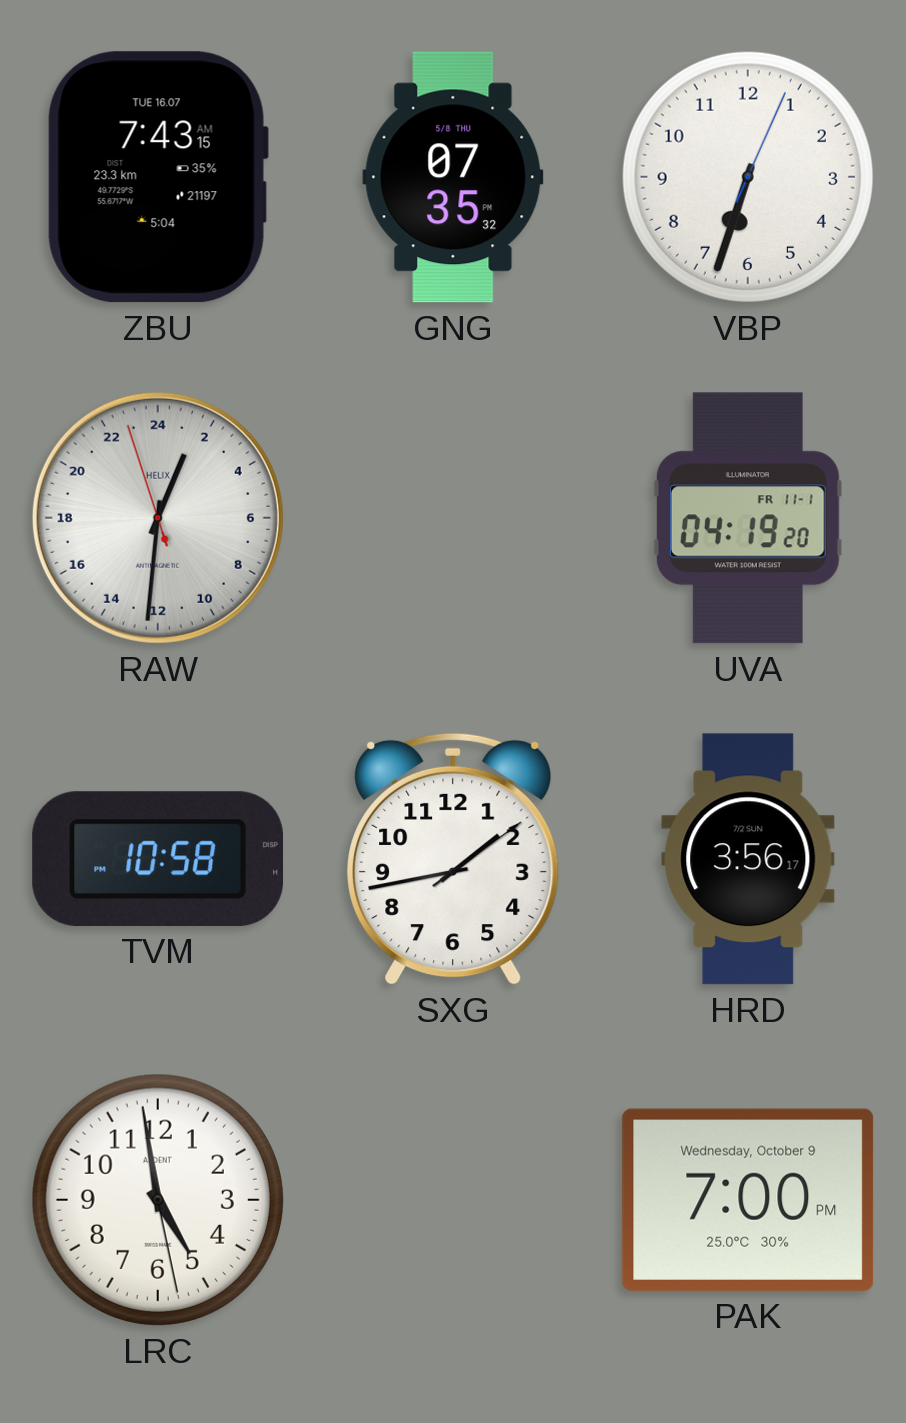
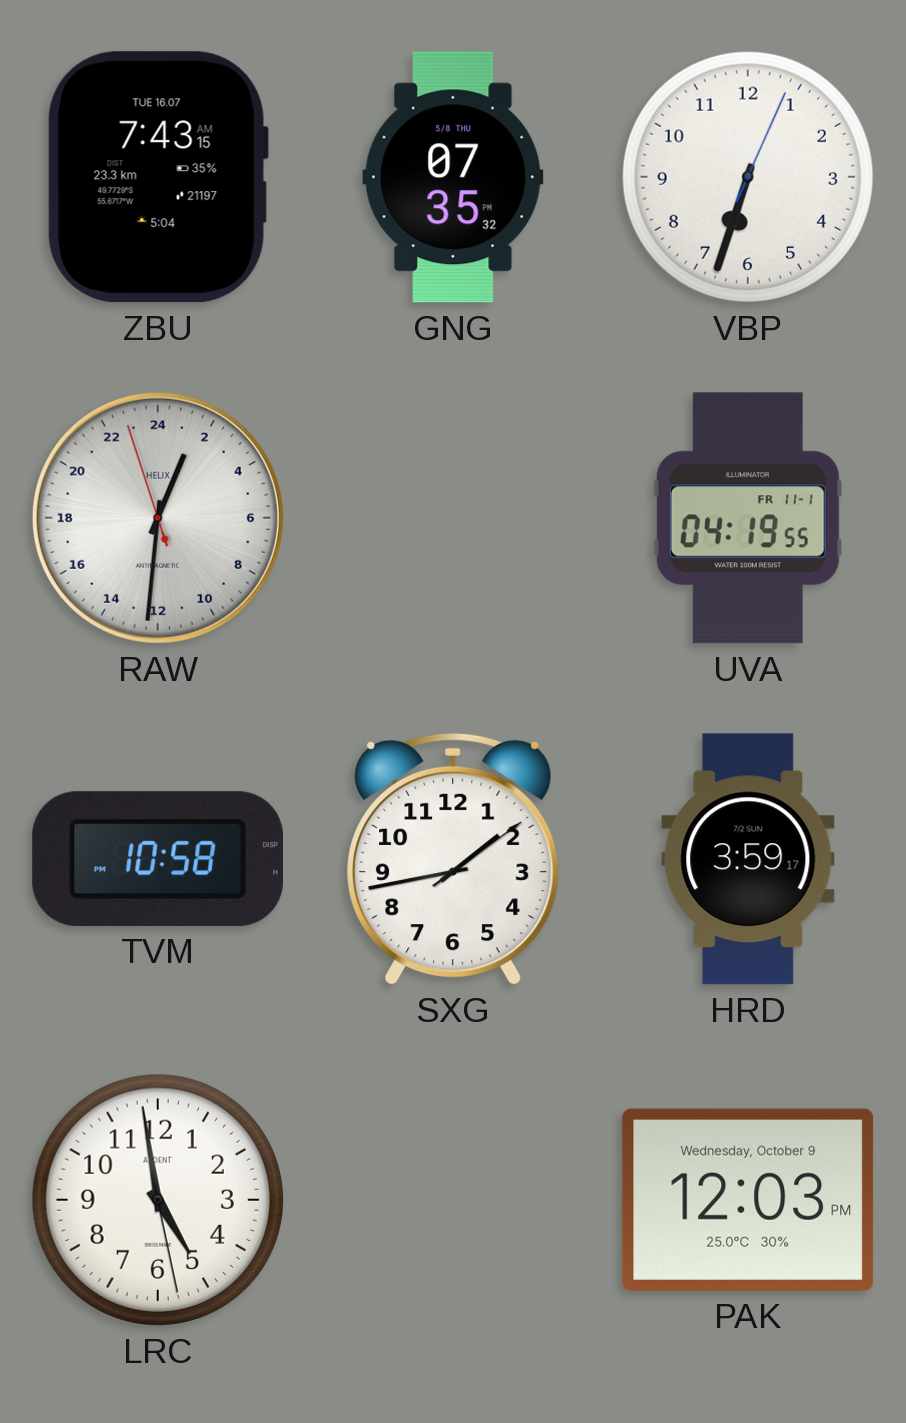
UVA: 04:19:20 -> 04:19:55 (748, 518)
HRD: 3:56 -> 3:59 (748, 859)
PAK: 7:00 -> 12:03 (748, 1200)
